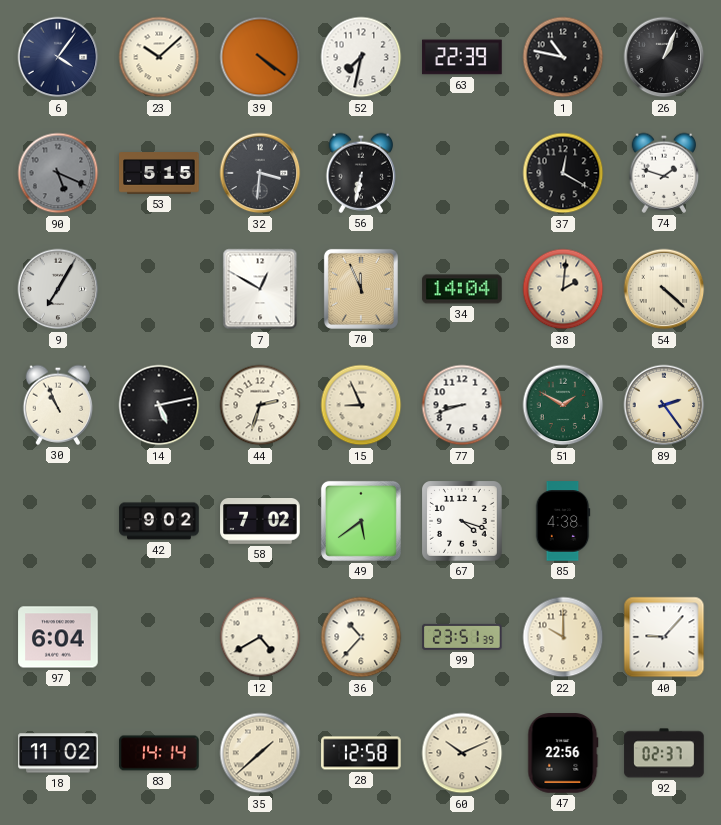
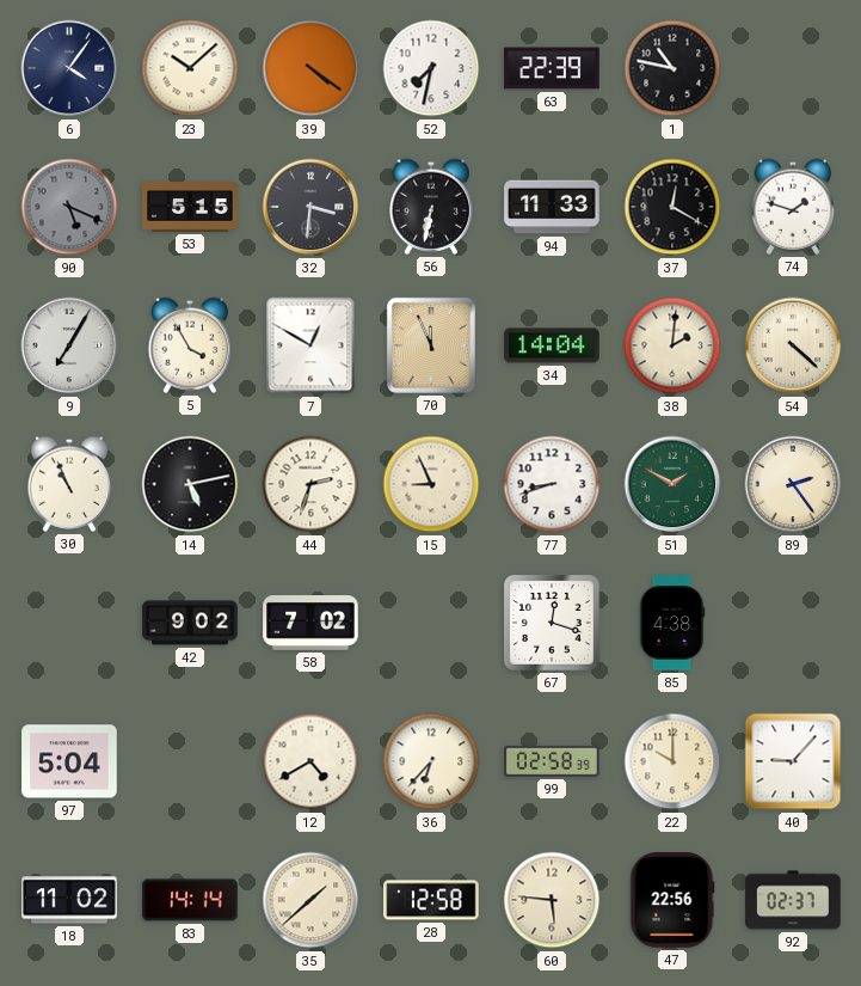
26: 1:04 -> none (664, 57)
94: none -> 11:33 (552, 207)
5: none -> 3:55 (190, 345)
49: 5:39 -> none (361, 521)
67: 4:18 -> 12:18 (553, 624)
97: 6:04 -> 5:04 (69, 761)
36: 10:37 -> 6:37 (431, 761)
99: 23:51 -> 02:58 (552, 761)
60: 10:11 -> 5:46 (552, 900)
